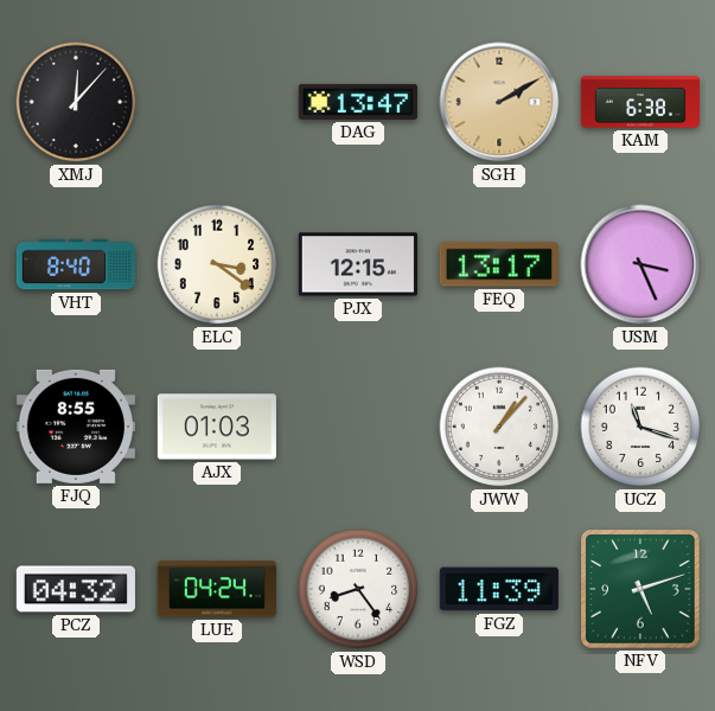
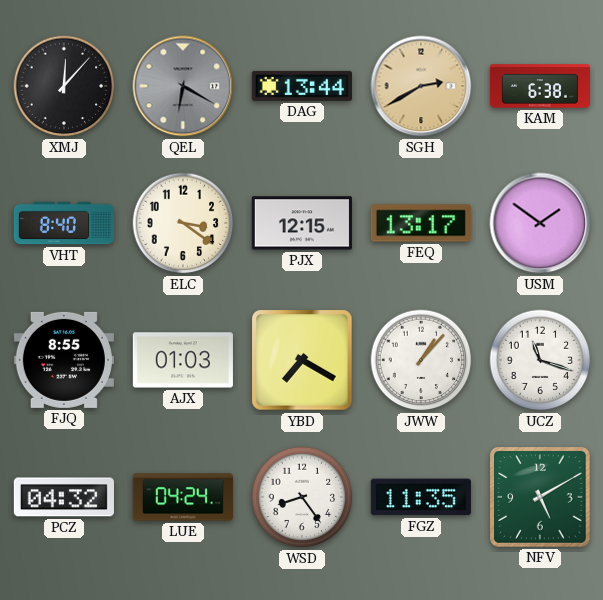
QEL: none -> 6:20 (183, 86)
DAG: 13:47 -> 13:44 (302, 86)
SGH: 2:10 -> 2:40 (421, 86)
USM: 3:26 -> 1:51 (540, 223)
YBD: none -> 7:20 (302, 360)
FGZ: 11:39 -> 11:35 (421, 497)
NFV: 5:12 -> 5:10 (540, 497)
